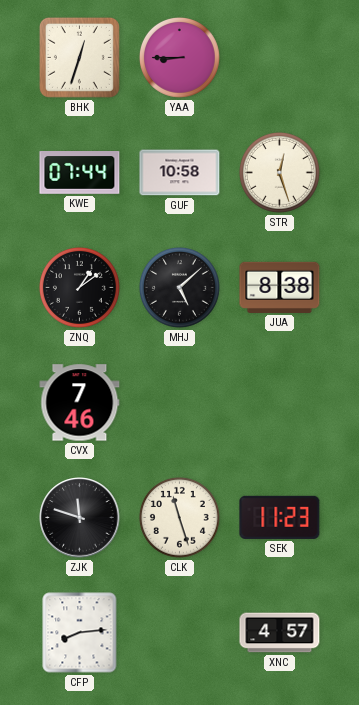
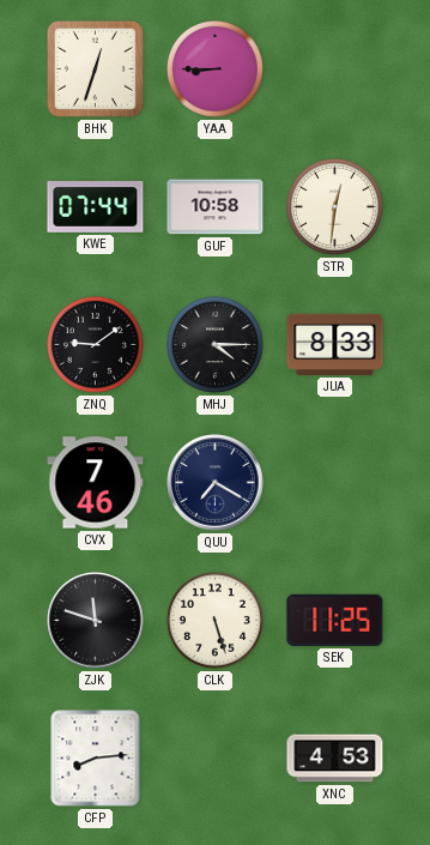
STR: 12:27 -> 12:31 (334, 206)
ZNQ: 1:09 -> 9:09 (95, 344)
MHJ: 5:08 -> 4:15 (214, 344)
JUA: 8:38 -> 8:33 (335, 344)
QUU: none -> 7:20 (216, 483)
CLK: 11:27 -> 5:27 (214, 620)
SEK: 11:23 -> 11:25 (335, 620)
XNC: 4:57 -> 4:53 (335, 759)
